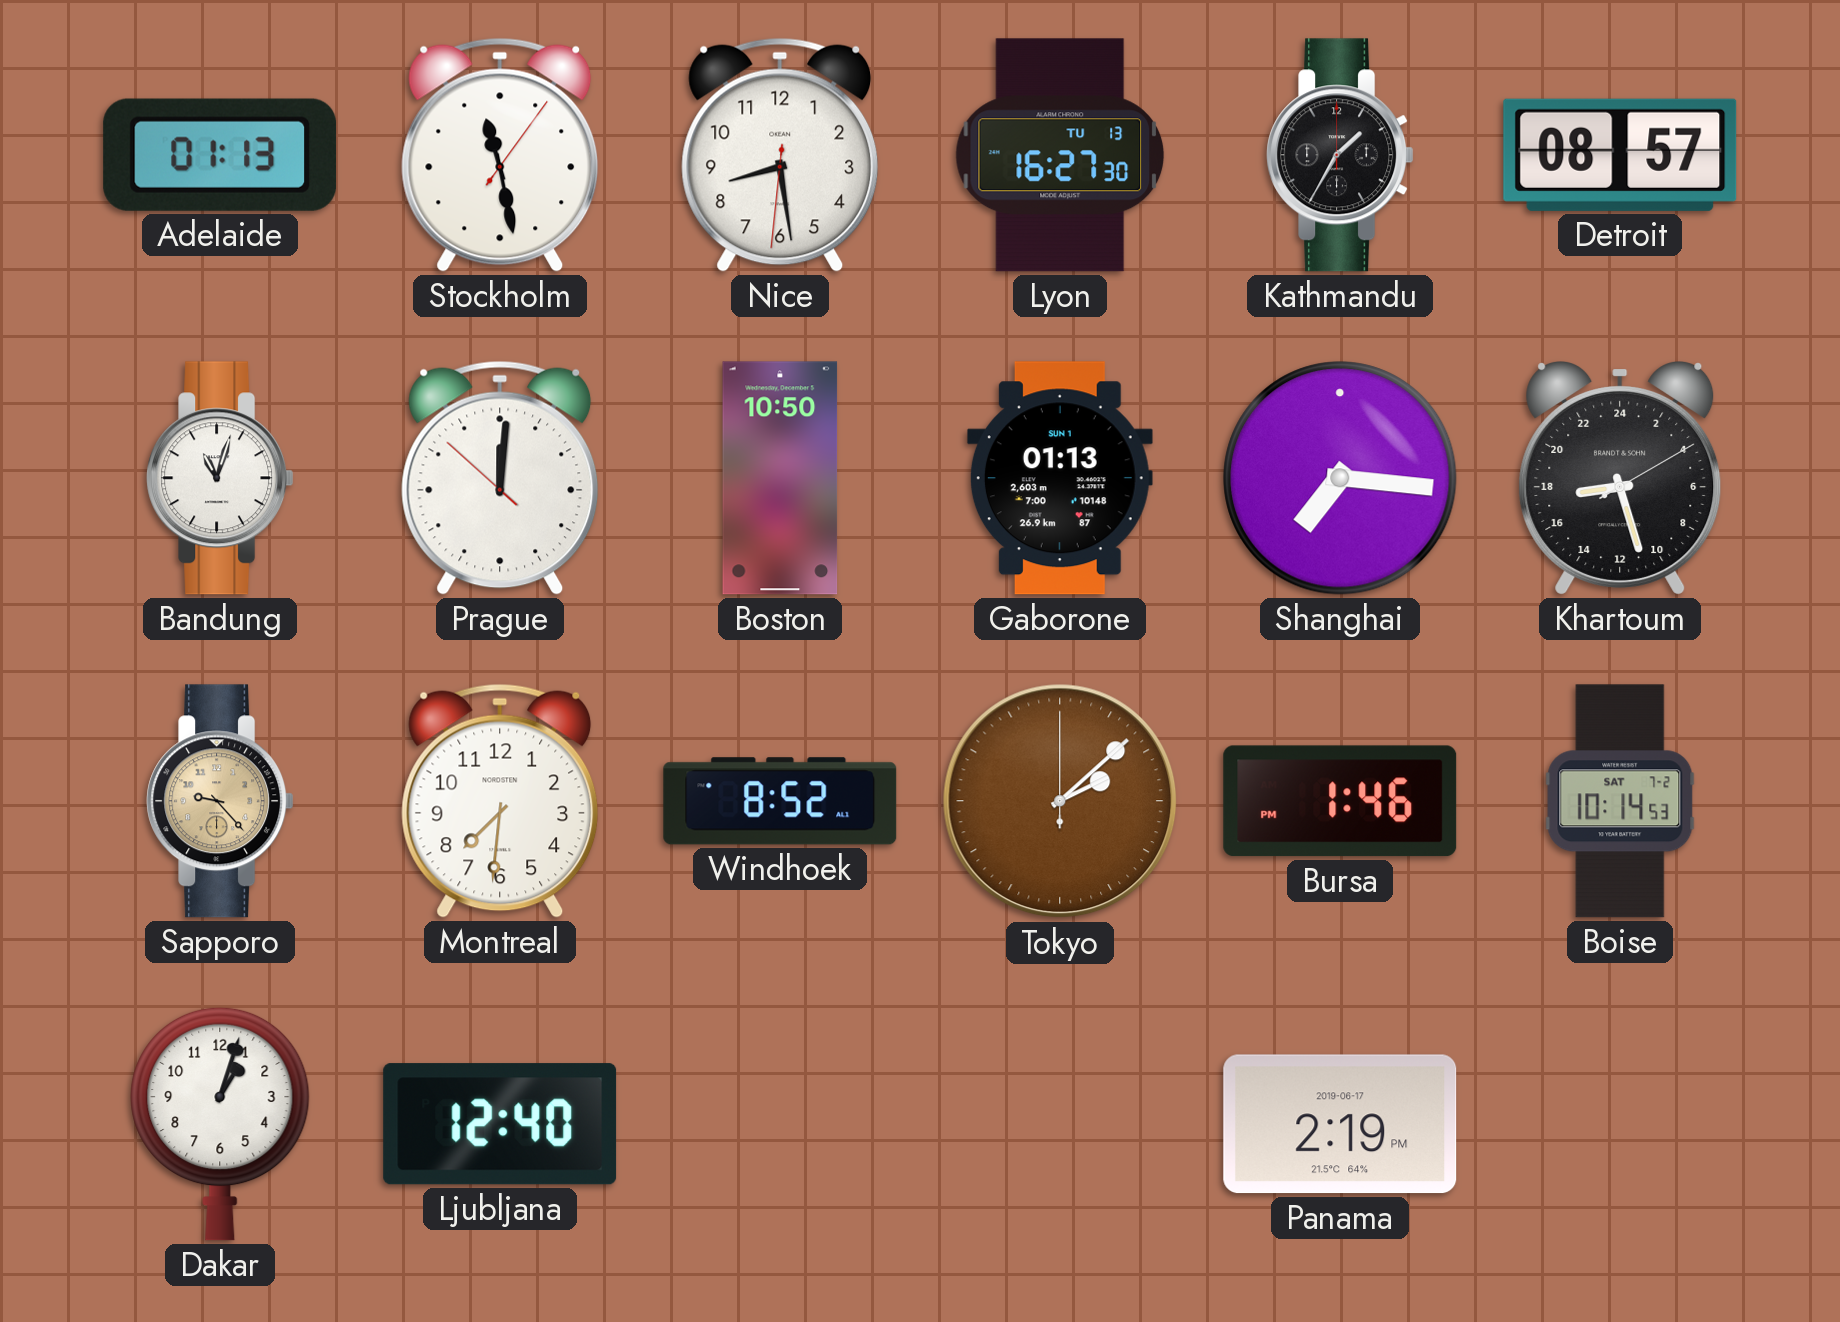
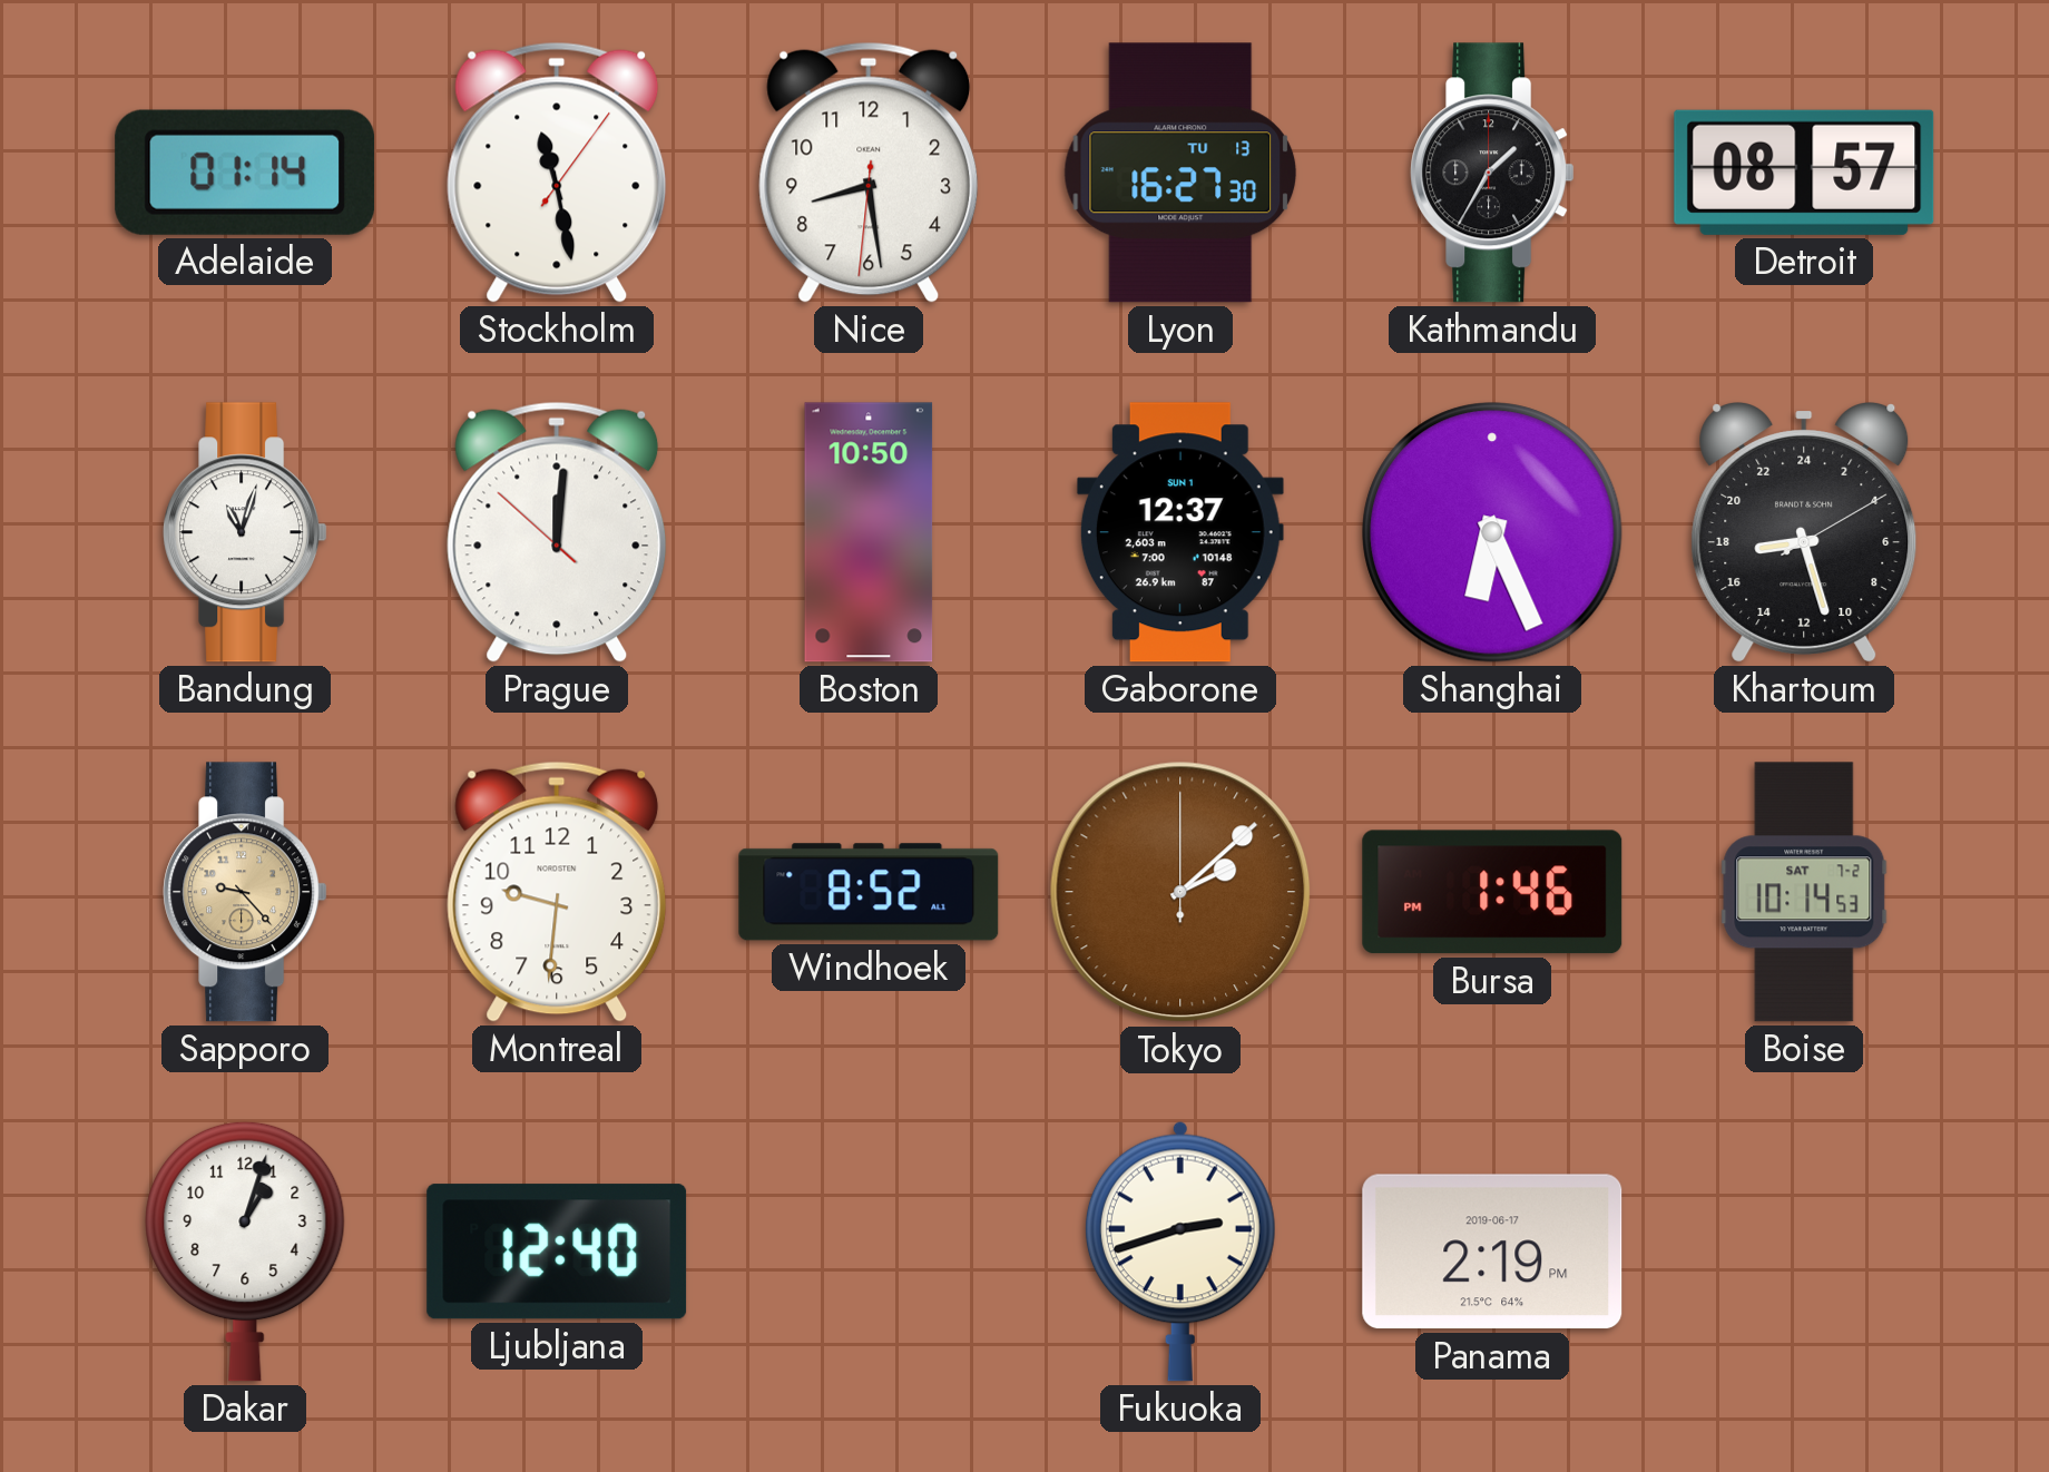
Adelaide: 01:13 -> 01:14 (245, 173)
Gaborone: 01:13 -> 12:37 (1180, 532)
Shanghai: 7:16 -> 6:26 (1492, 532)
Montreal: 7:31 -> 9:31 (557, 892)
Fukuoka: none -> 2:42 (1180, 1252)
